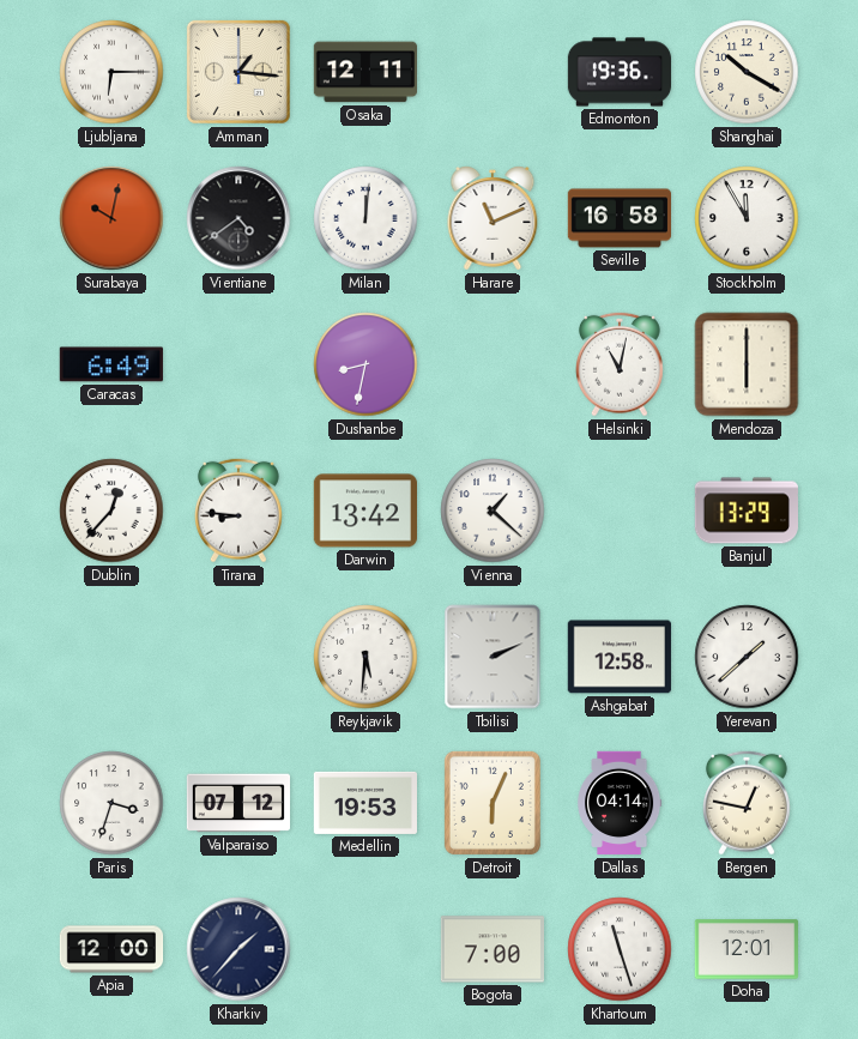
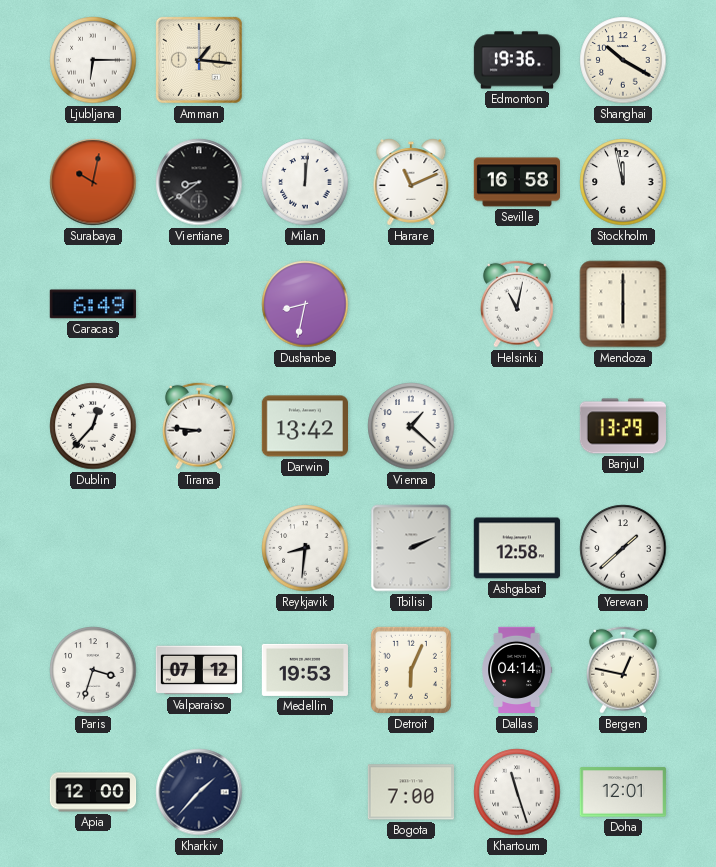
Osaka: 12:11 -> none (364, 72)
Vientiane: 4:39 -> 8:39 (199, 182)
Stockholm: 11:55 -> 11:58 (623, 182)
Reykjavik: 5:31 -> 8:31 (305, 548)
